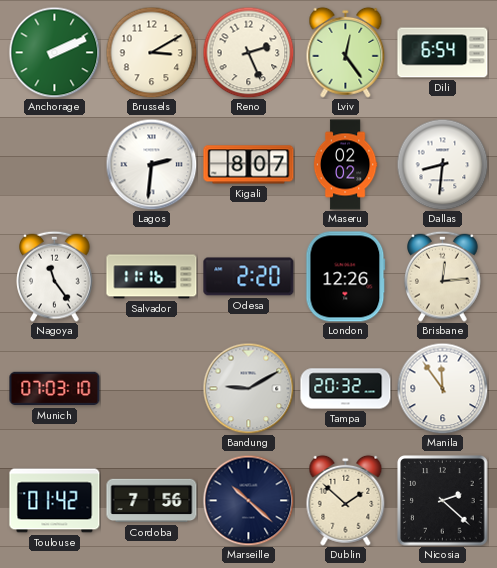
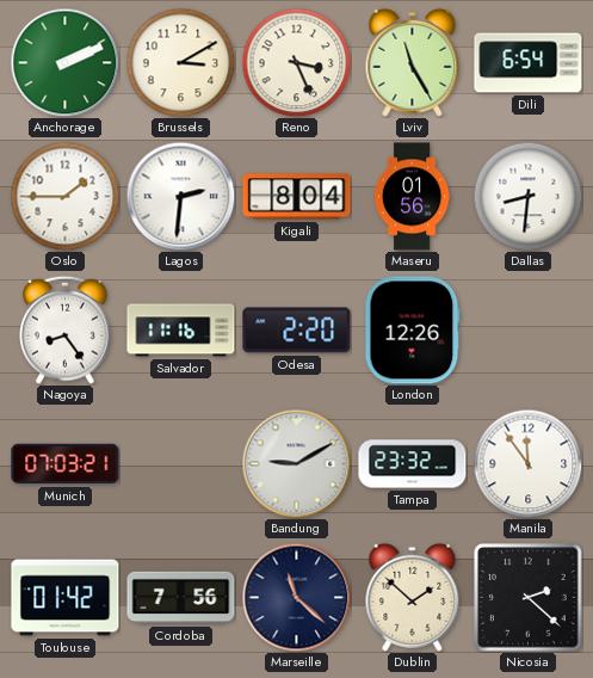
Reno: 2:26 -> 3:26 (296, 62)
Lviv: 12:24 -> 11:25 (413, 62)
Oslo: none -> 1:45 (64, 196)
Kigali: 8:07 -> 8:04 (297, 197)
Maseru: 02:02 -> 01:56 (412, 197)
Nagoya: 11:24 -> 8:24 (66, 329)
Brisbane: 12:14 -> none (443, 276)
Munich: 07:03:10 -> 07:03:21 (66, 464)
Tampa: 20:32 -> 23:32 (413, 464)
Marseille: 10:22 -> 11:22 (296, 597)
